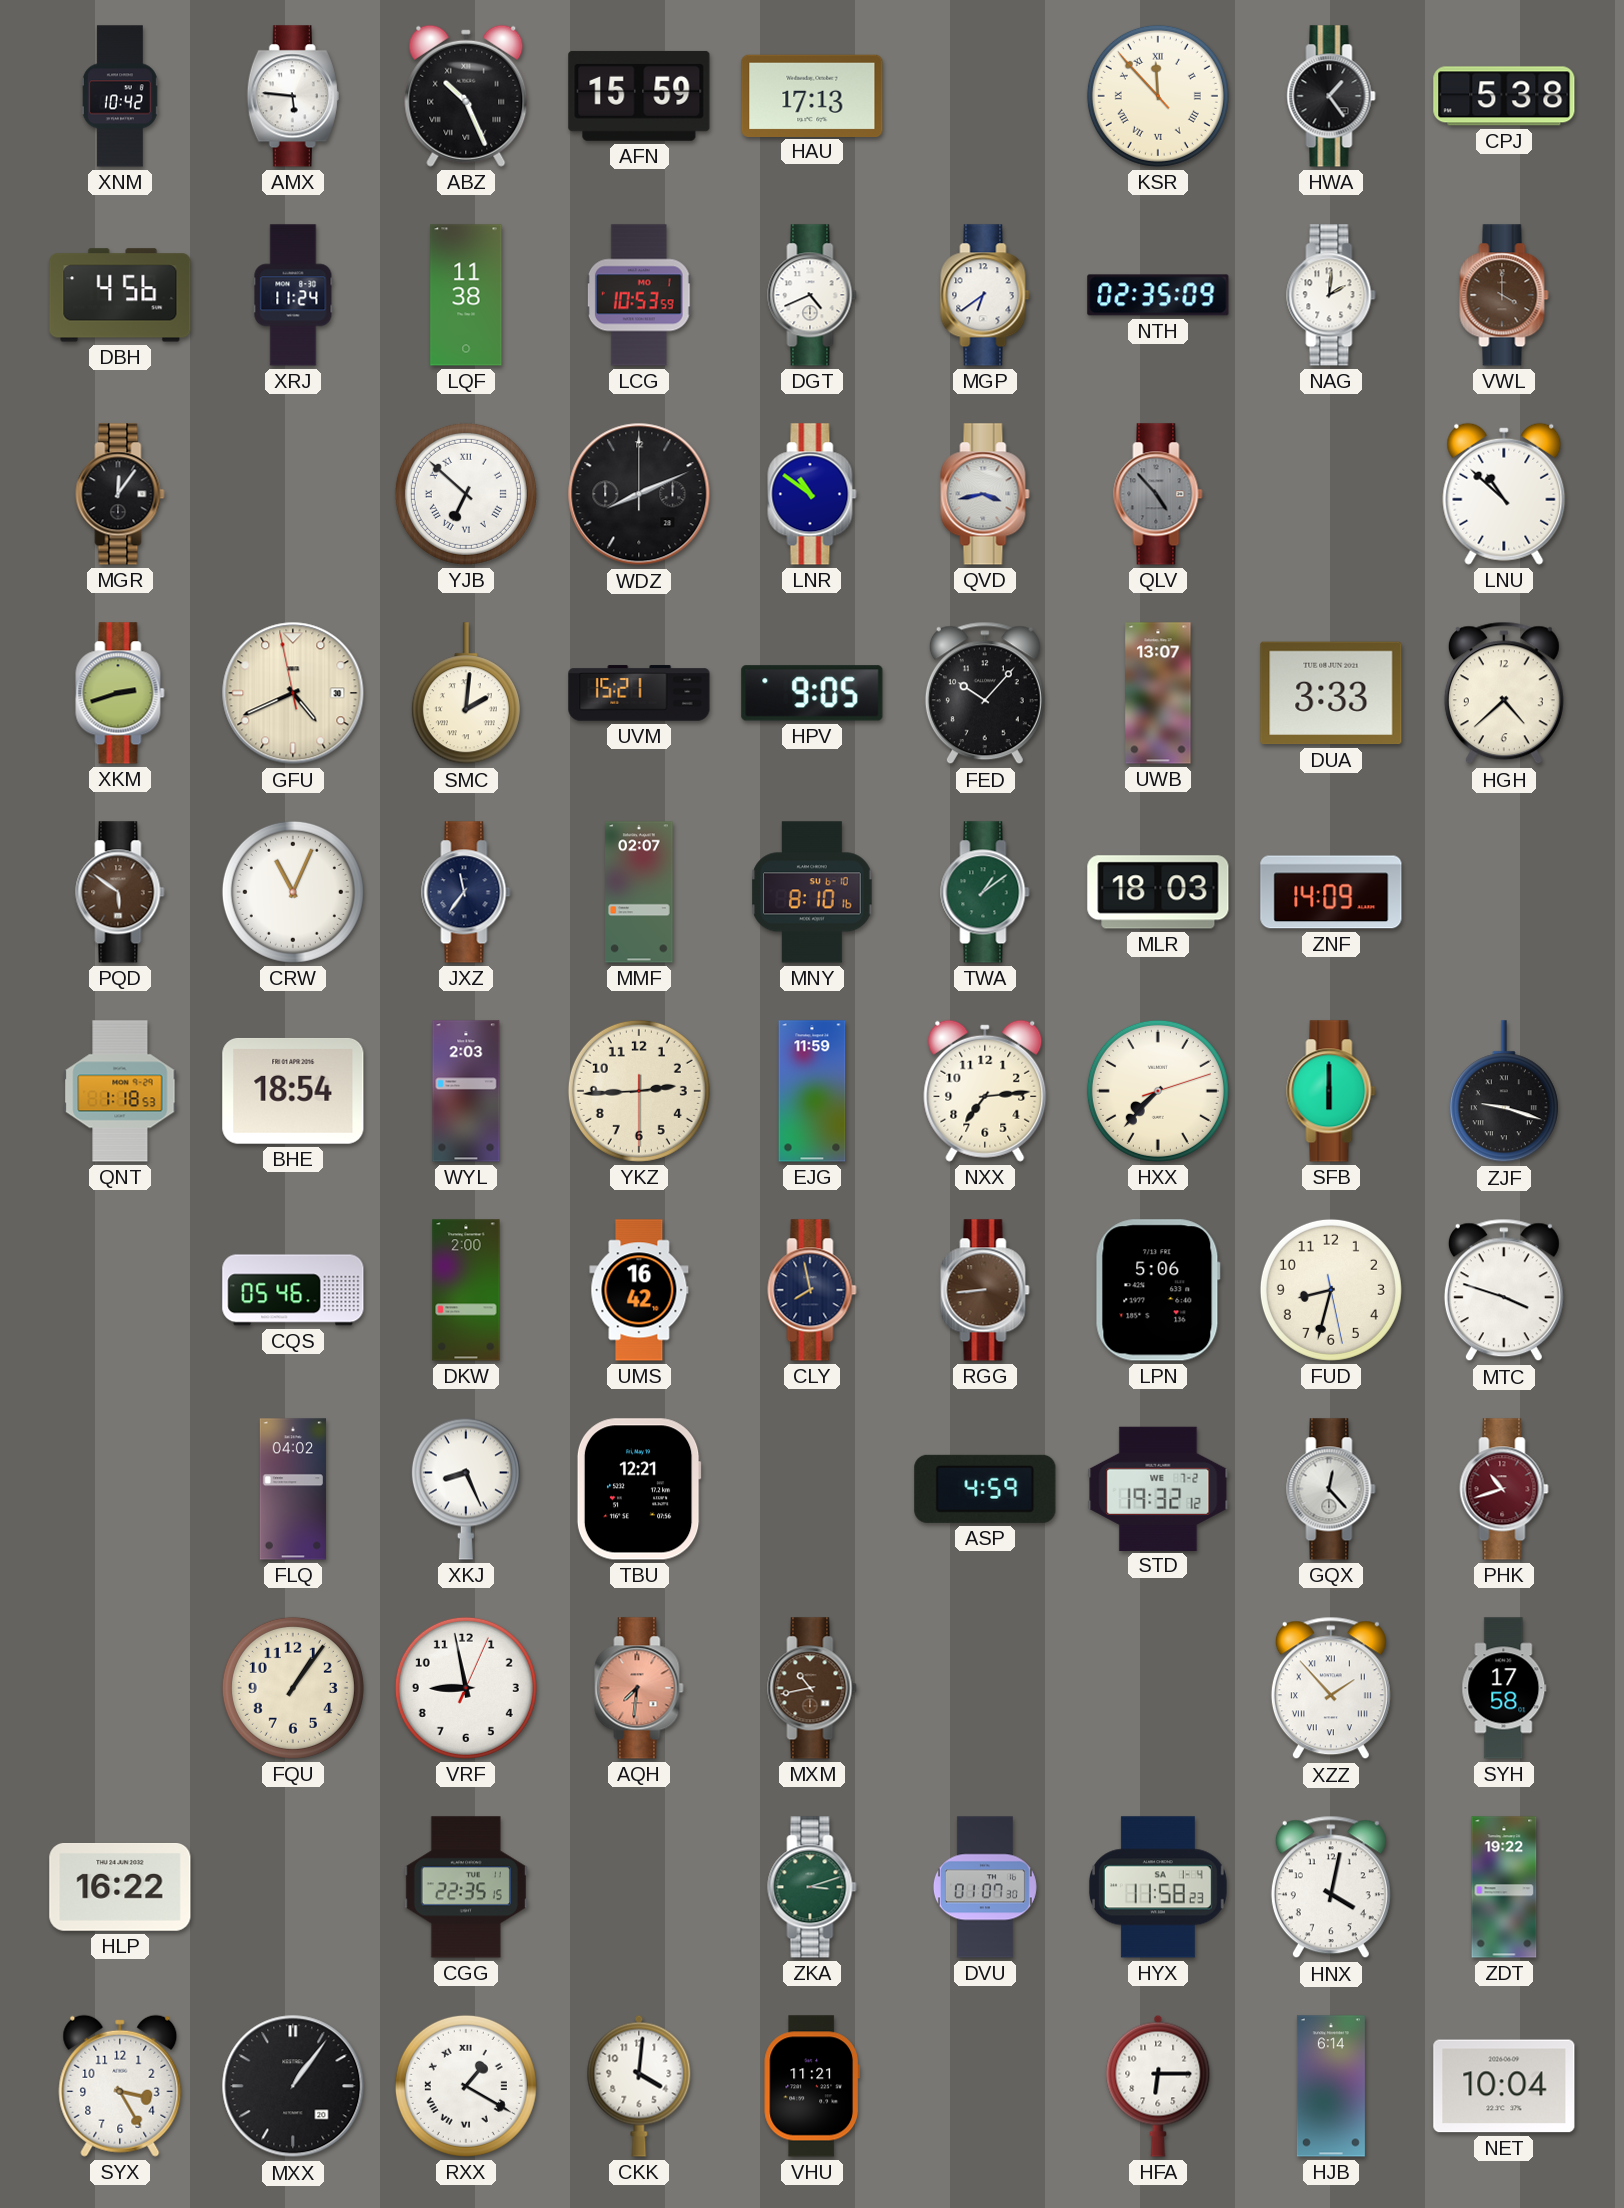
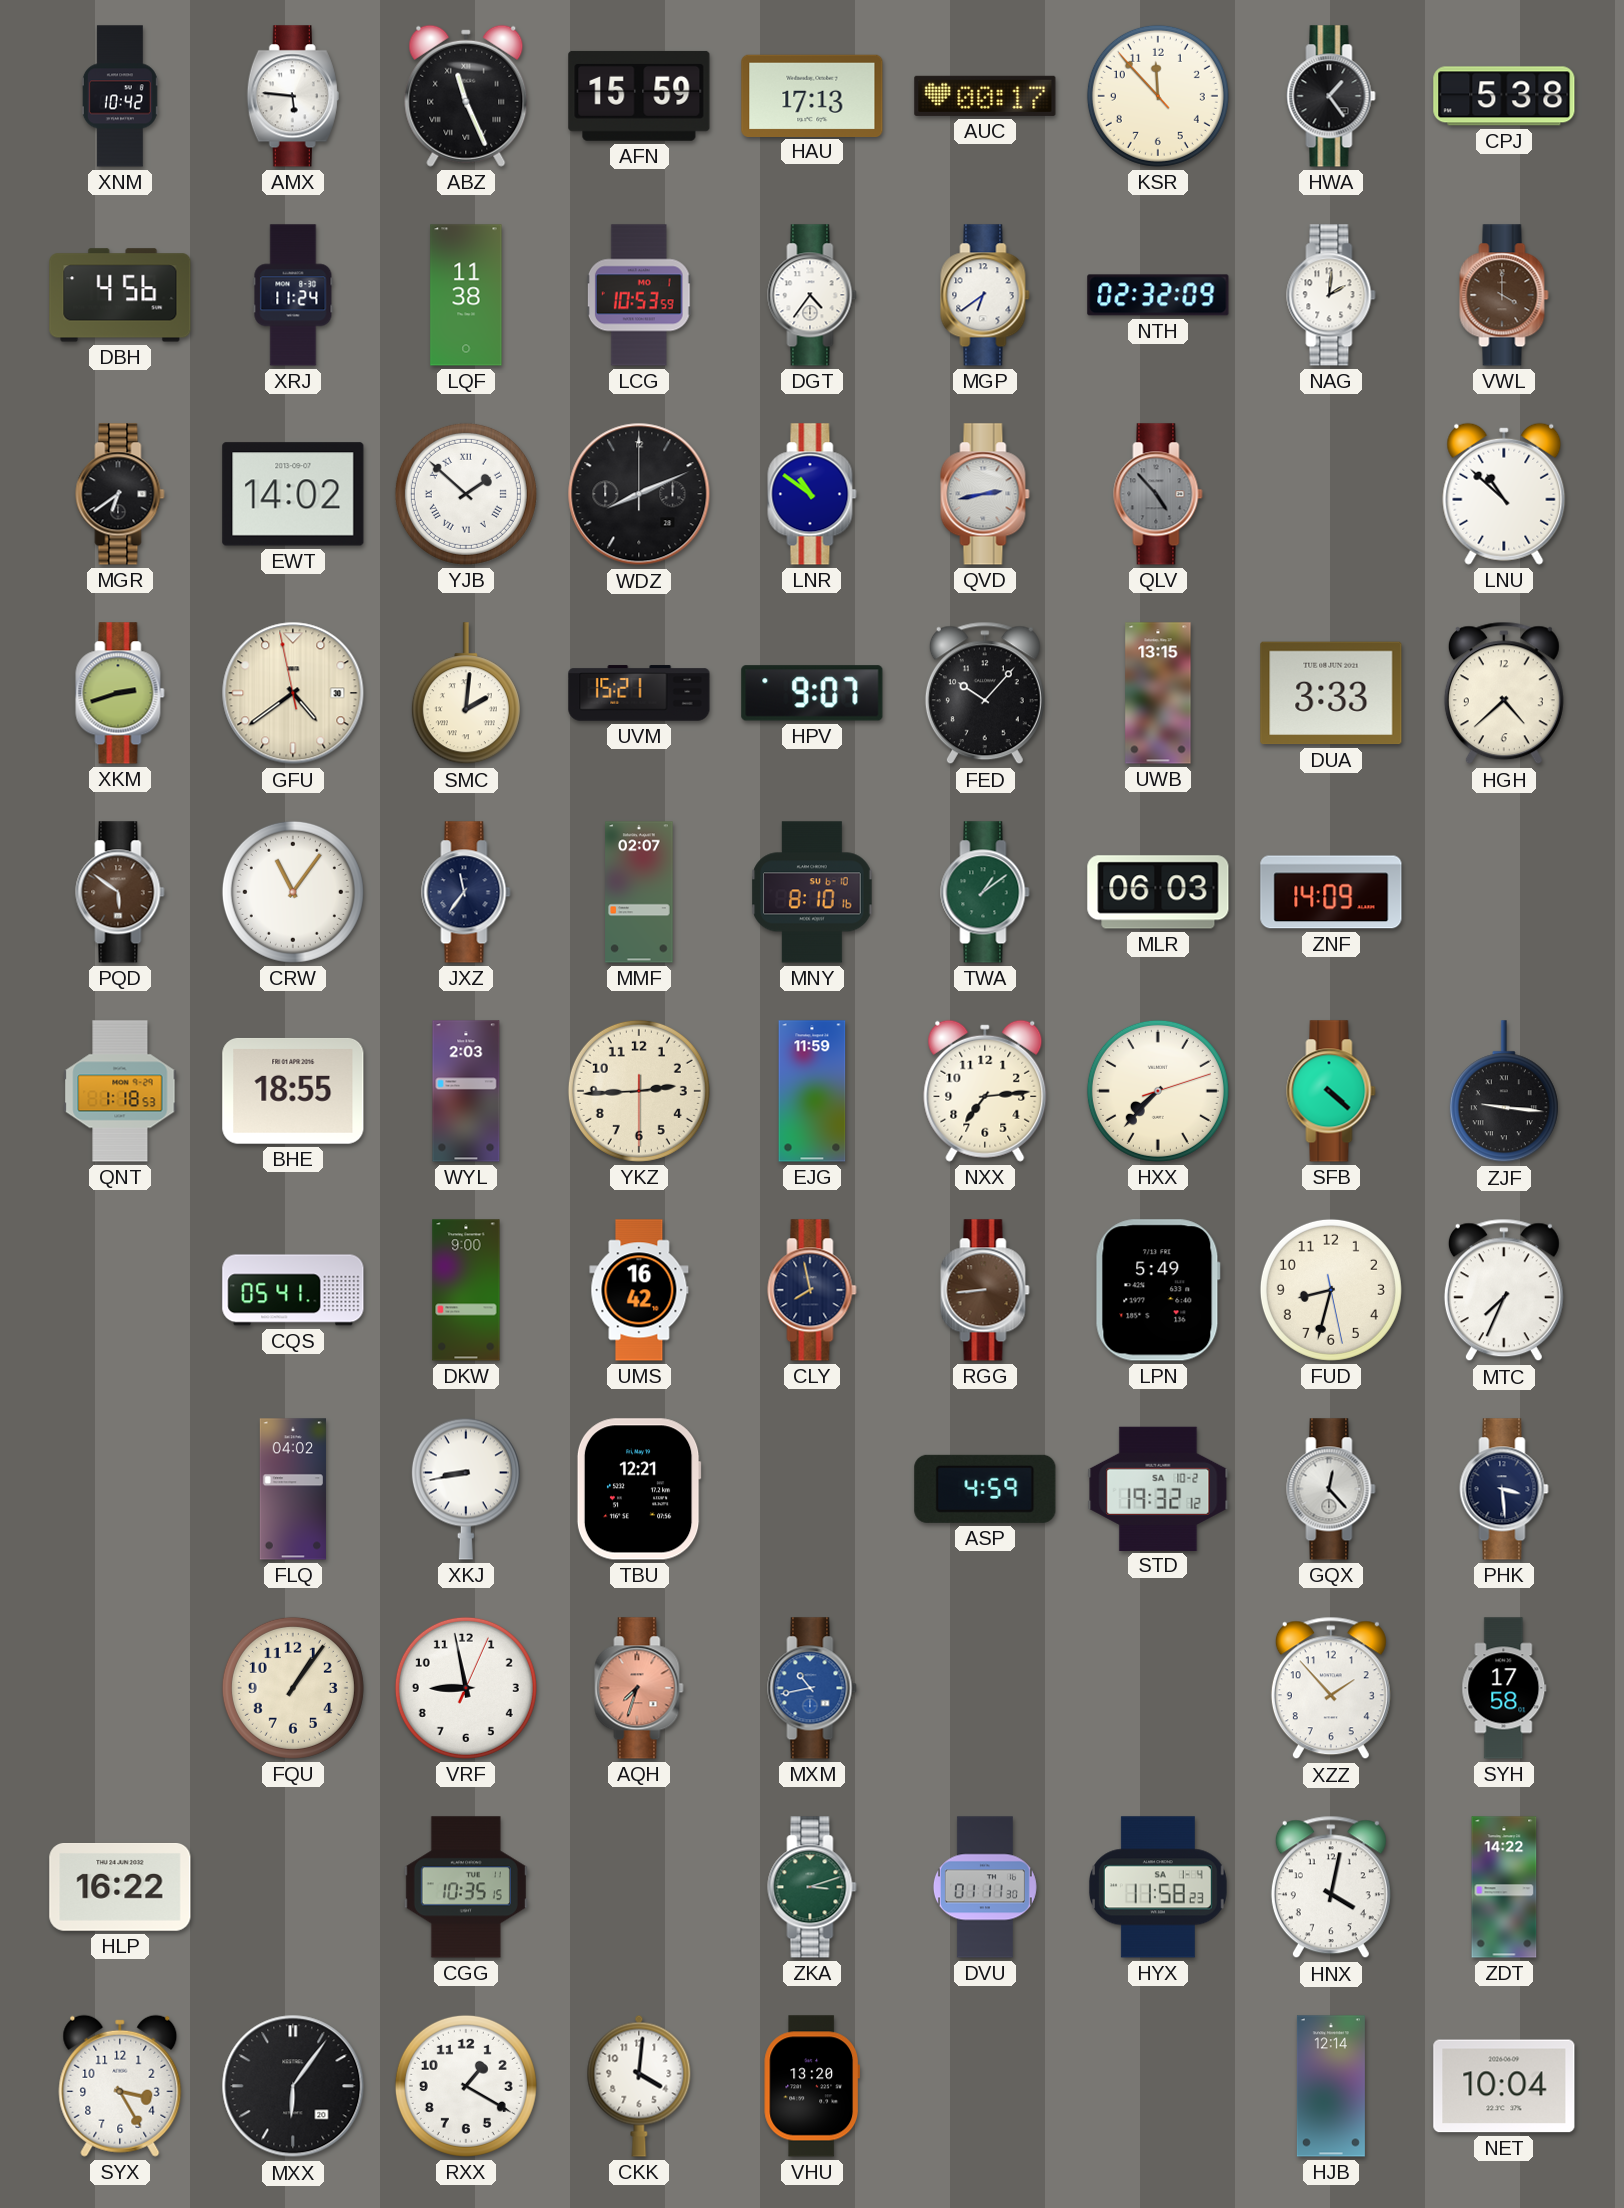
ABZ: 10:26 -> 11:26 (466, 96)
AUC: none -> 00:17 (985, 96)
KSR numerals: Roman -> Arabic (1158, 96)
DGT: 4:41 -> 4:36 (812, 295)
NTH: 02:35 -> 02:32 (1158, 295)
MGR: 12:06 -> 6:39 (120, 494)
EWT: none -> 14:02 (293, 494)
YJB: 6:52 -> 1:52 (466, 494)
QVD: 3:43 -> 2:43 (985, 494)
GFU: 4:40 -> 4:38 (293, 693)
HPV: 9:05 -> 9:07 (812, 693)
UWB: 13:07 -> 13:15 (1158, 693)
CRW: 11:04 -> 11:06 (293, 892)
MLR: 18:03 -> 06:03 (1158, 892)
BHE: 18:54 -> 18:55 (293, 1091)
SFB: 6:00 -> 4:22 (1331, 1091)
ZJF: 9:18 -> 9:16 (1504, 1092)
CQS: 05:46 -> 05:41 (293, 1290)
DKW: 2:00 -> 9:00 (466, 1290)
LPN: 5:06 -> 5:49 (1158, 1290)
MTC: 3:48 -> 7:34 (1504, 1290)
XKJ: 8:26 -> 8:43 (466, 1489)
STD date: WE 7-2 -> SA 10-2 (1158, 1488)
PHK: 10:42 -> 3:29 (1504, 1489)
PHK dial: burgundy -> navy (1504, 1489)
AQH: 7:31 -> 7:33 (639, 1688)
MXM dial: brown -> blue (812, 1688)
XZZ numerals: Roman -> Arabic (1331, 1688)
CGG: 22:35 -> 10:35 (466, 1887)
DVU: 01:07 -> 01:11 (985, 1887)
ZDT: 19:22 -> 14:22 (1504, 1887)
MXX: 1:06 -> 6:06 (293, 2086)
RXX numerals: Roman -> Arabic (466, 2086)
VHU: 11:21 -> 13:20 (811, 2086)
HFA: 6:15 -> none (1158, 2086)
HJB: 6:14 -> 12:14 (1331, 2086)
